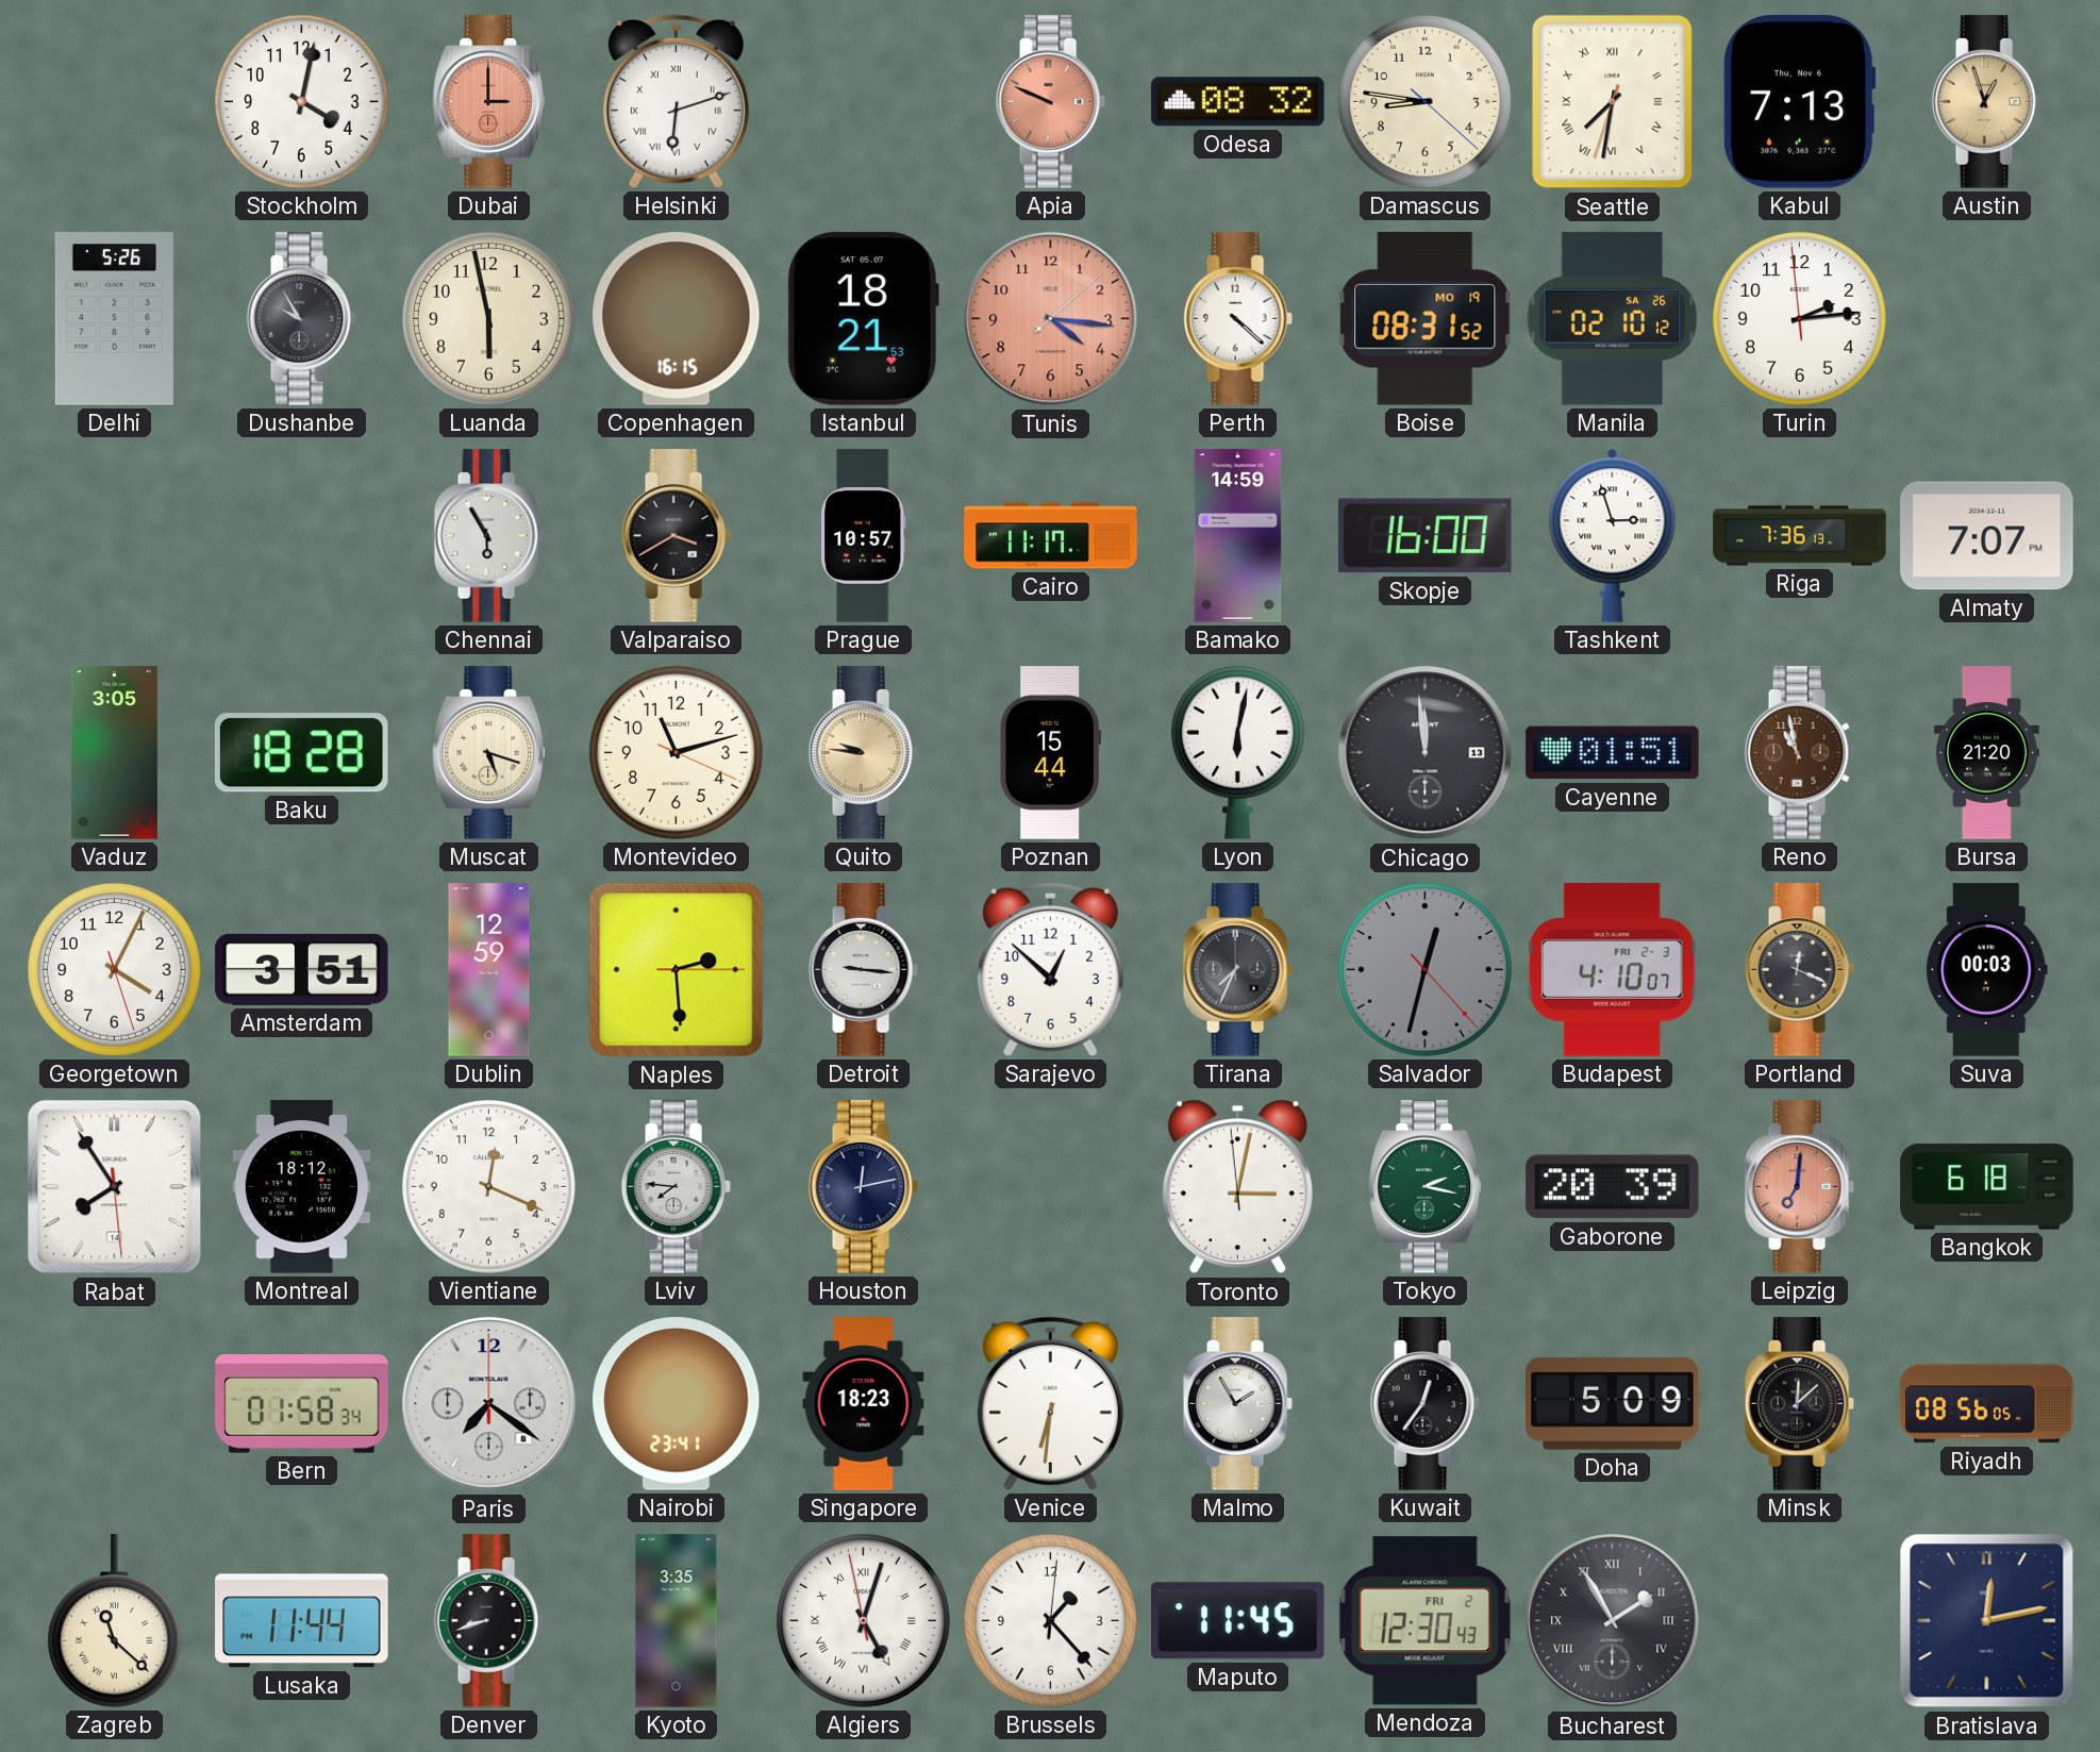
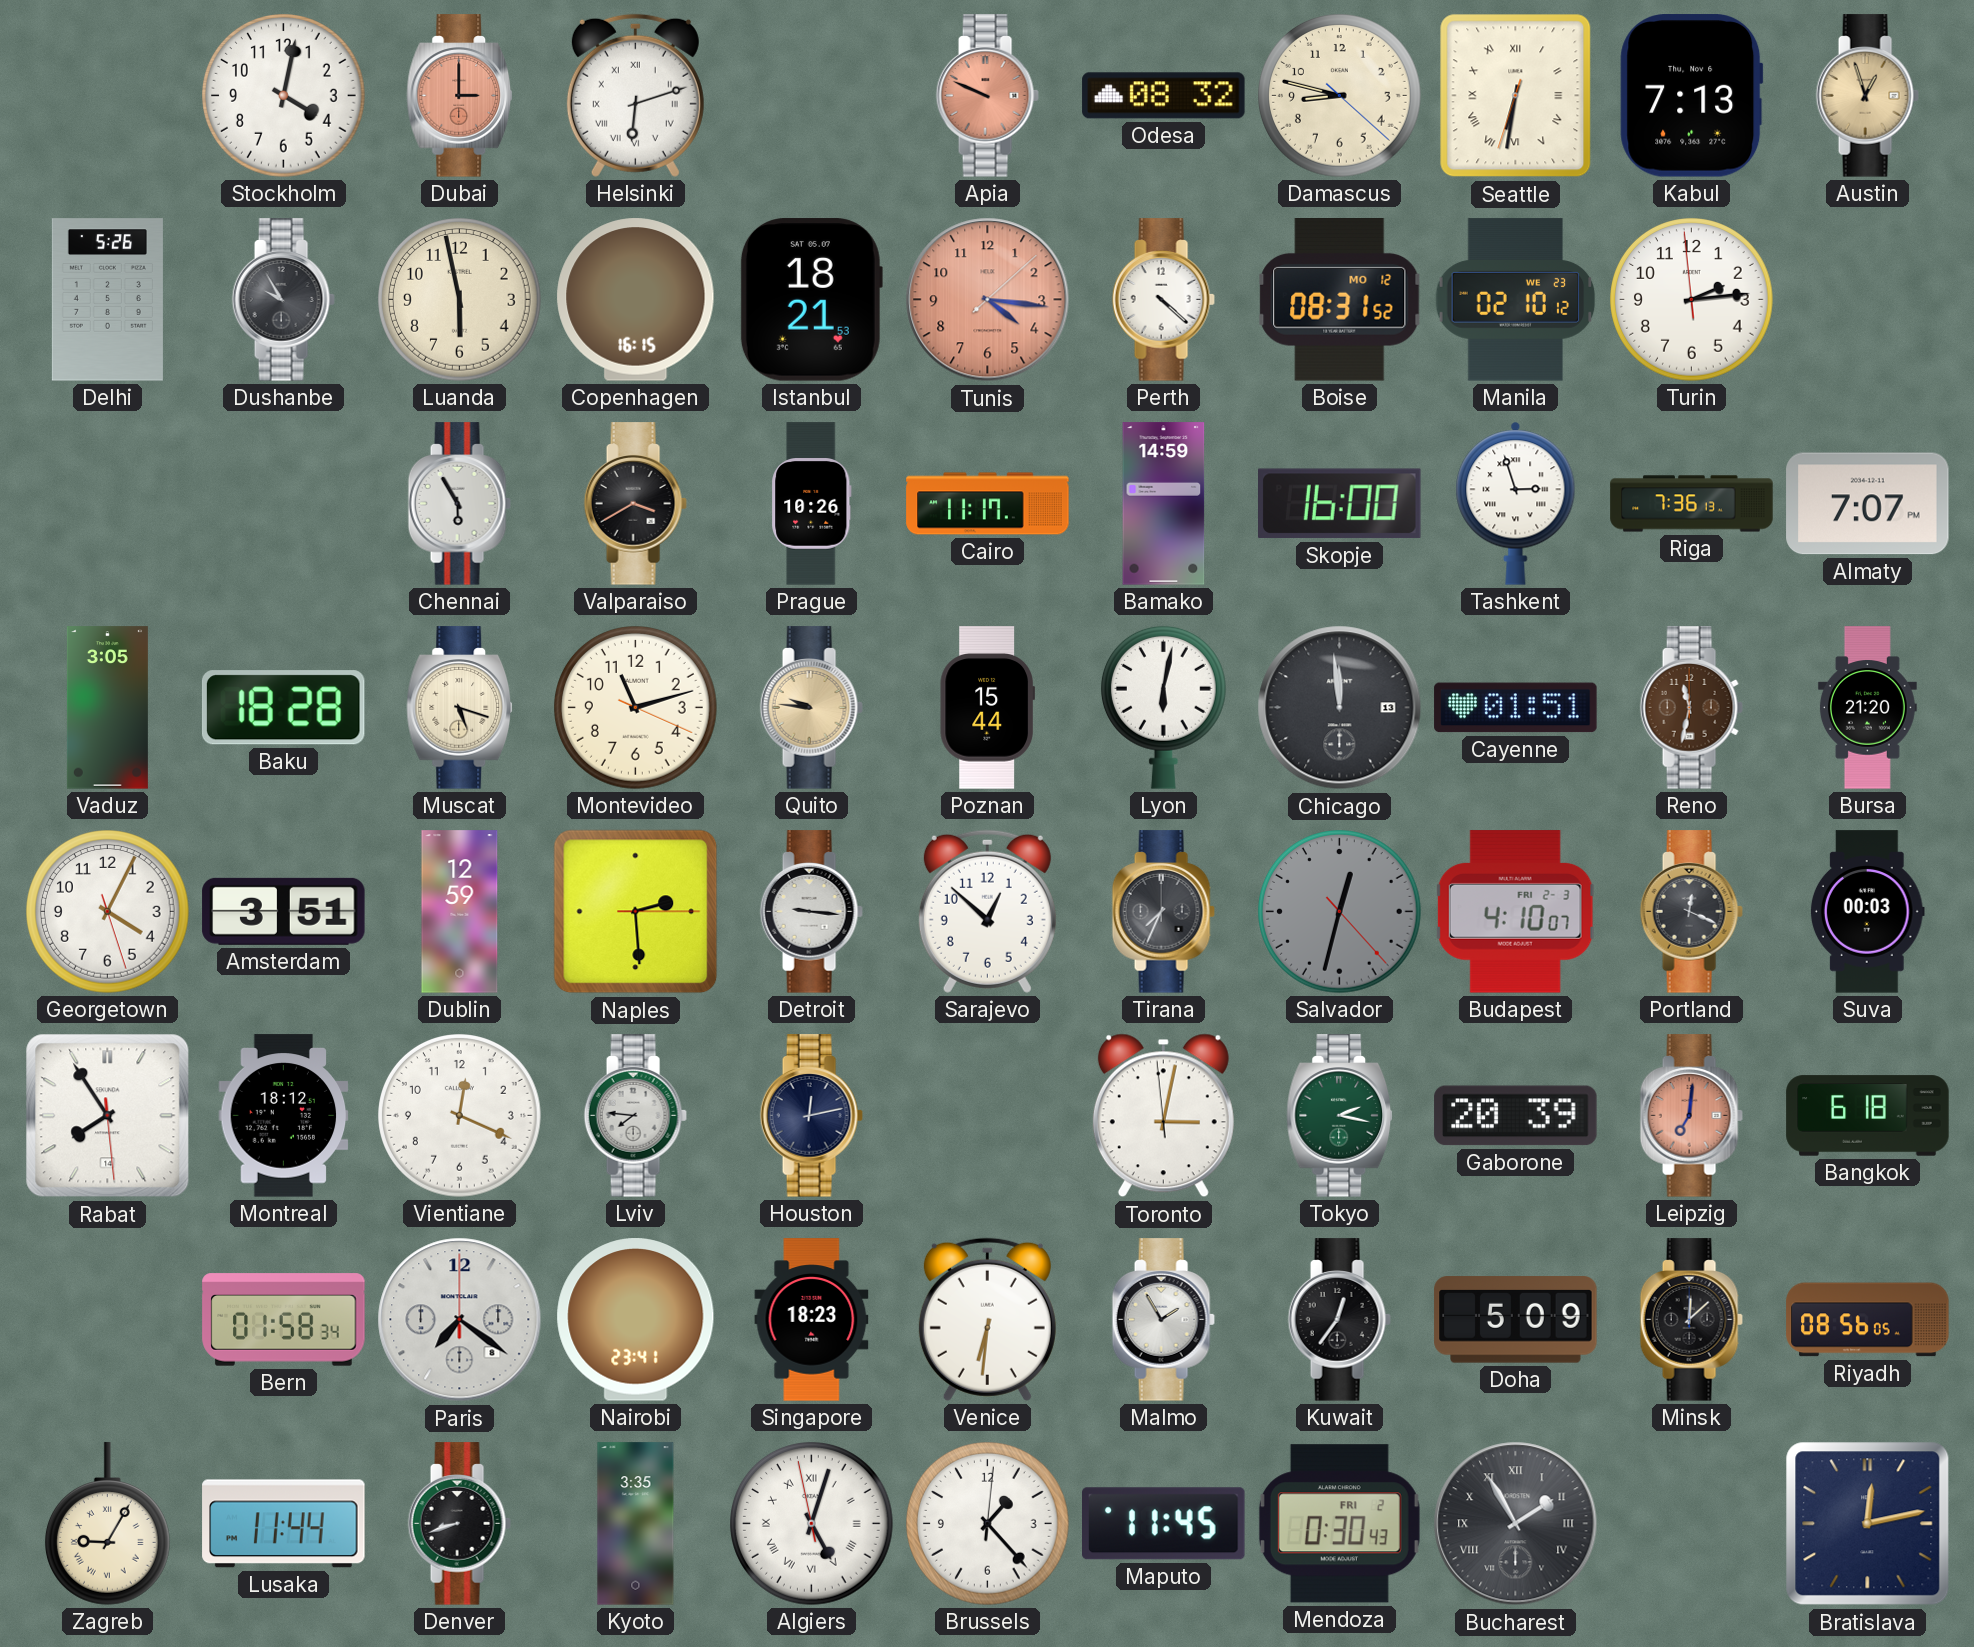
Damascus: 8:46 -> 8:47 (1340, 96)
Seattle: 7:31 -> 6:31 (1516, 96)
Boise date: MO 19 -> MO 12 (1340, 300)
Manila date: SA 26 -> WE 23 (1516, 300)
Prague: 10:57 -> 10:26 (812, 504)
Reno: 10:58 -> 11:32 (1691, 708)
Zagreb: 11:22 -> 9:05 (107, 1524)
Mendoza: 12:30 -> 0:30 (1339, 1524)
